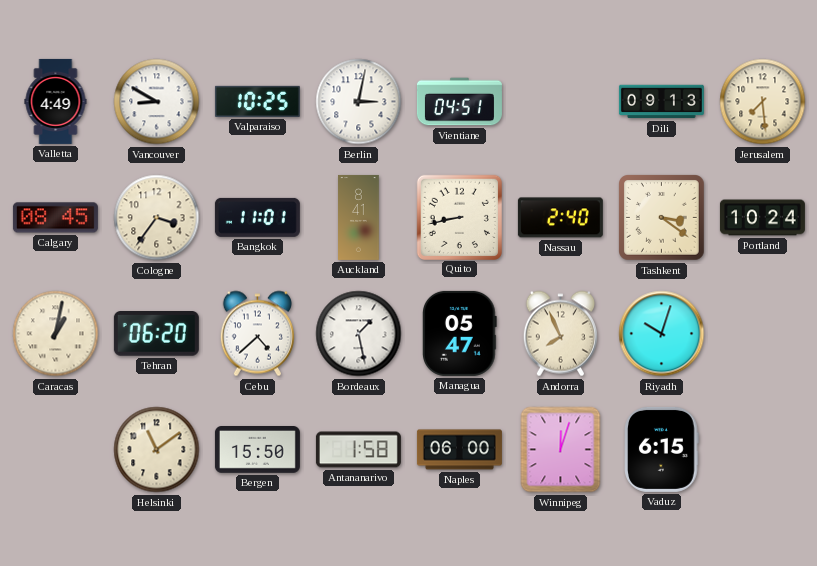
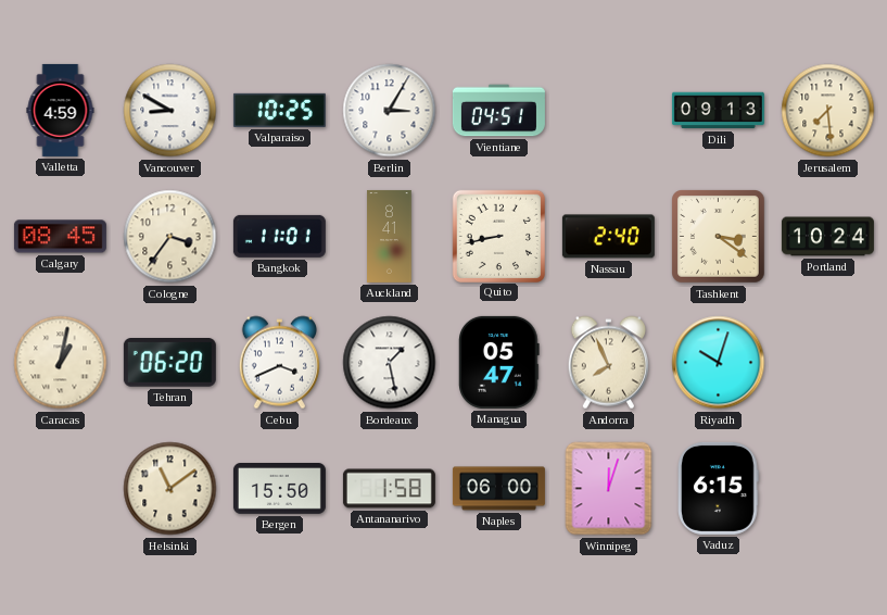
Valletta: 4:49 -> 4:59 (61, 110)
Berlin: 3:02 -> 3:05 (390, 111)
Cebu: 4:38 -> 3:41 (279, 363)
